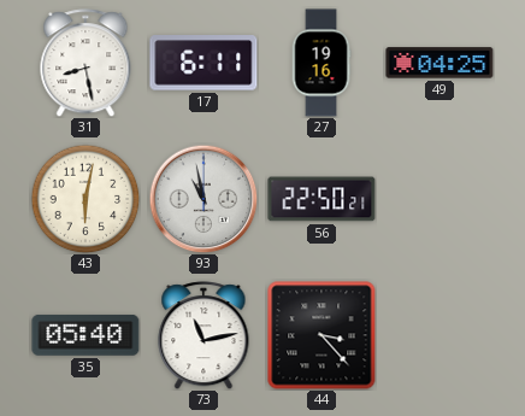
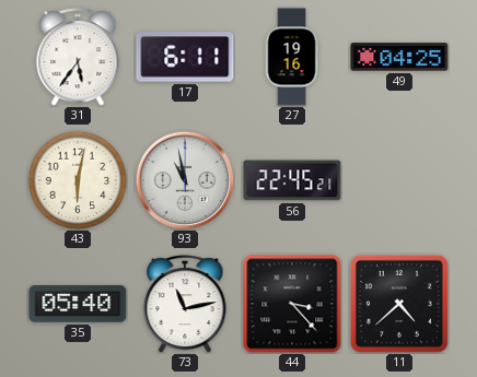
31: 8:28 -> 5:36 (78, 57)
56: 22:50 -> 22:45 (292, 180)
11: none -> 4:38 (399, 304)
